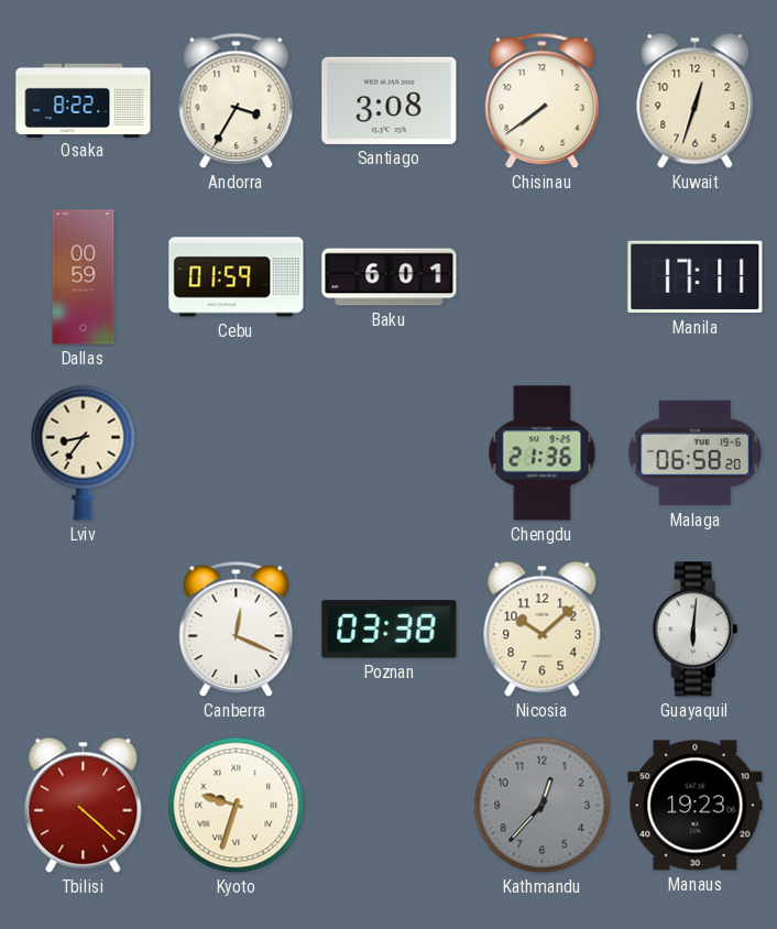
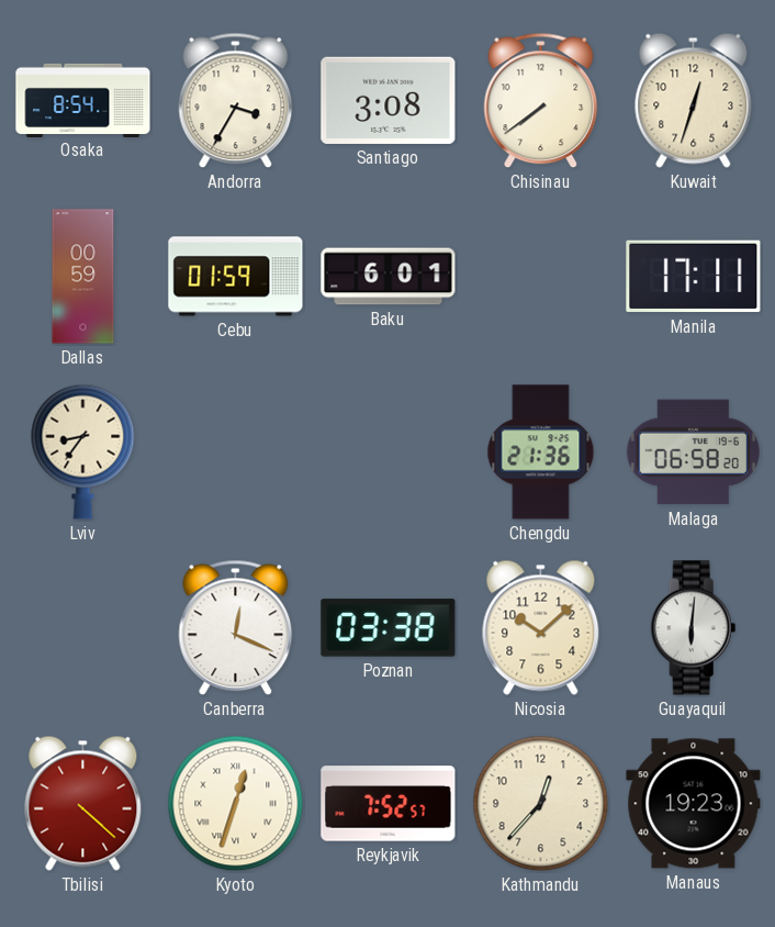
Osaka: 8:22 -> 8:54 (83, 100)
Kyoto: 9:33 -> 12:33 (236, 804)
Reykjavik: none -> 7:52 (389, 804)
Kathmandu dial: grey -> cream (541, 804)
